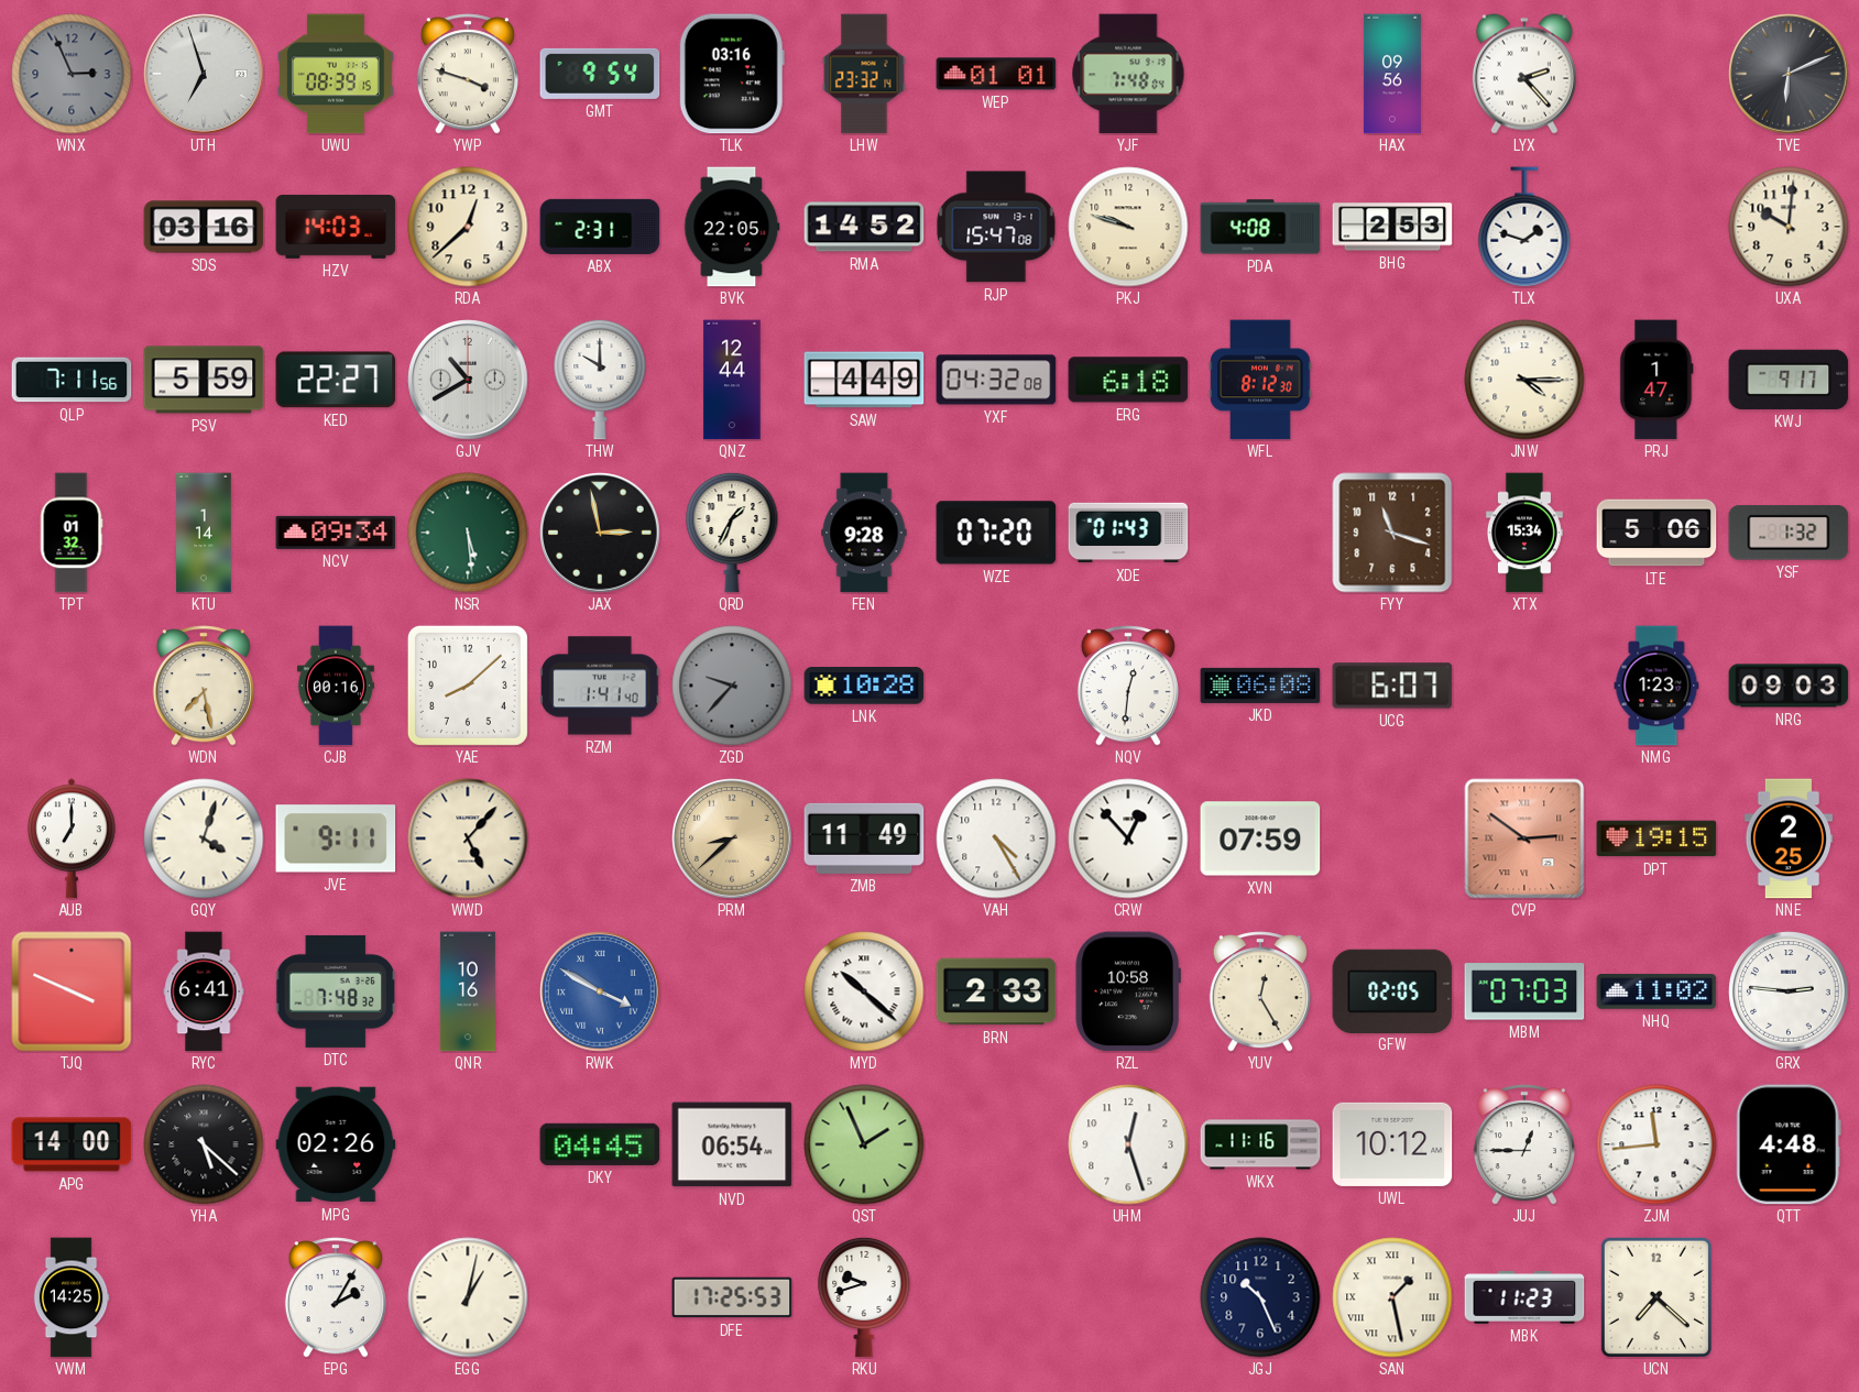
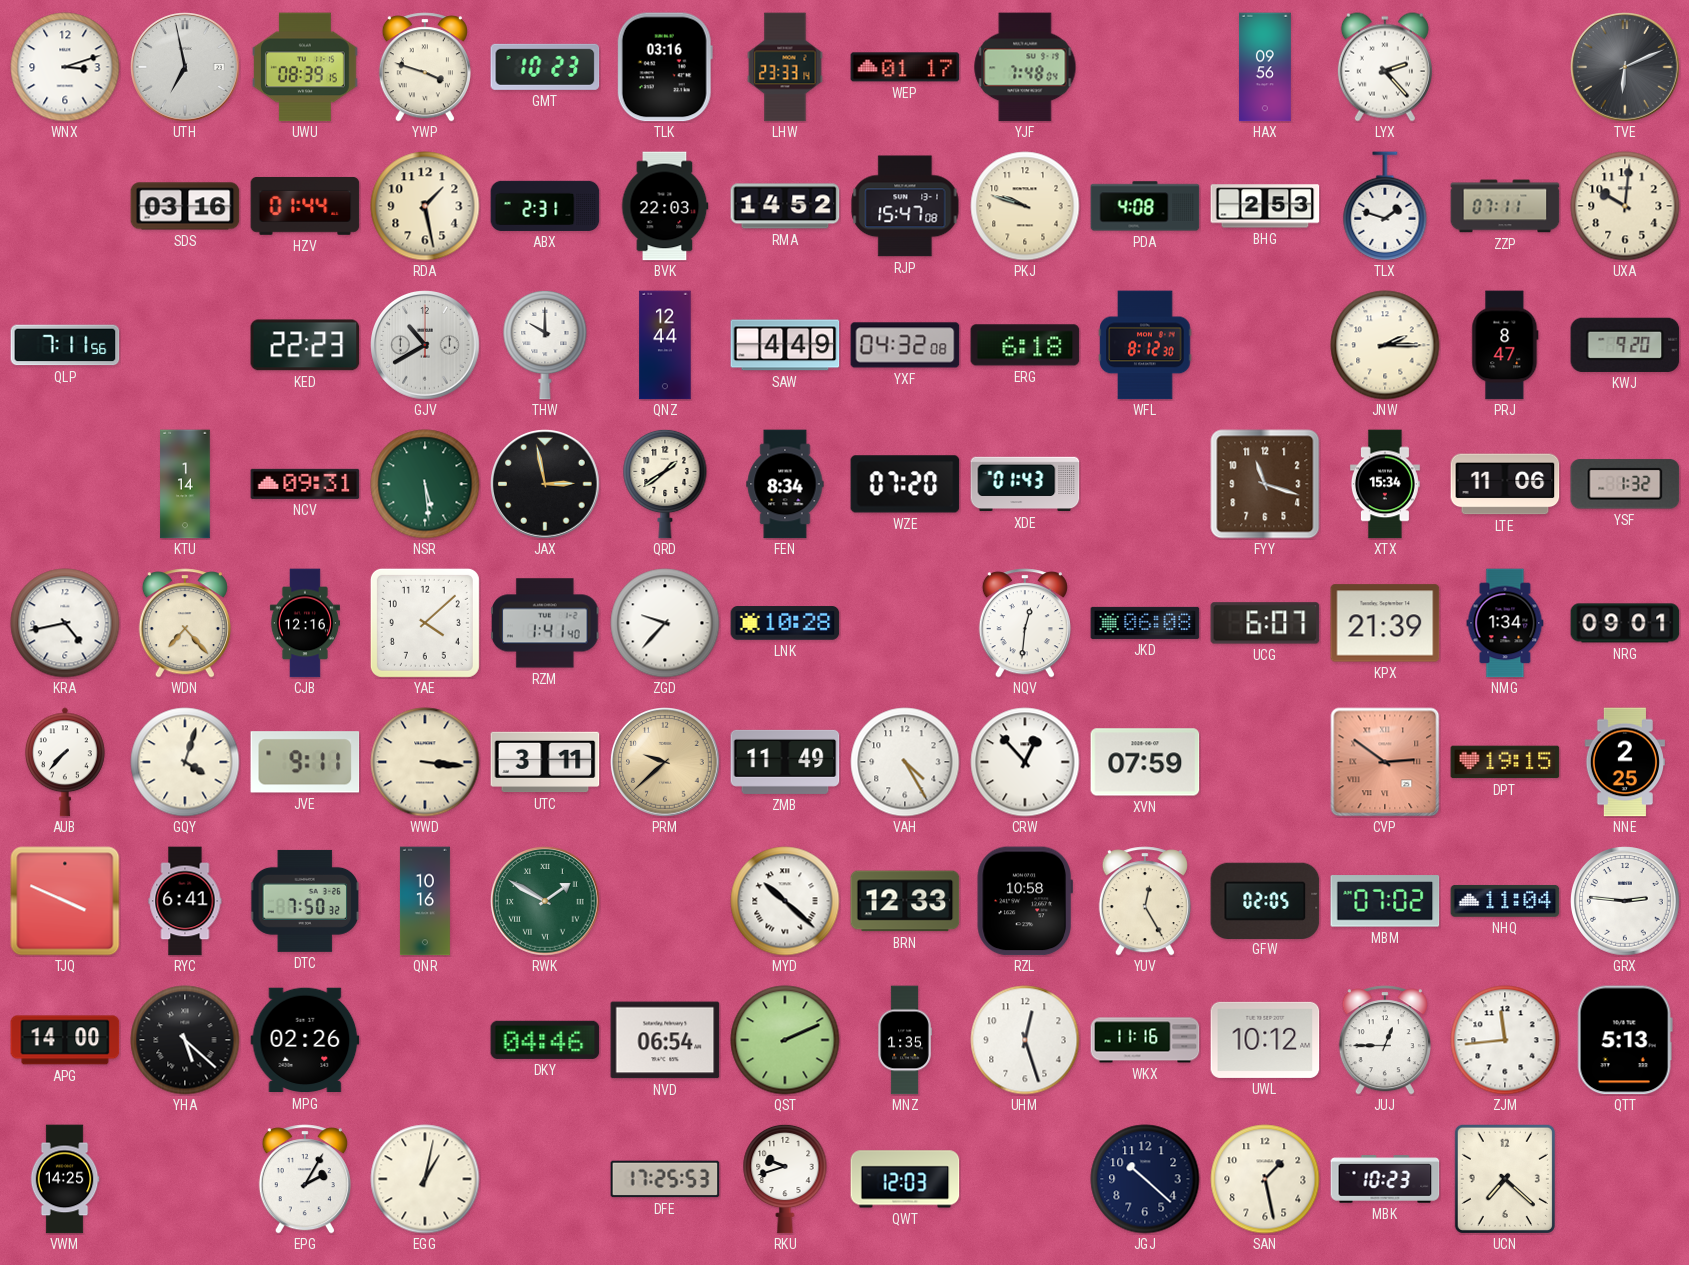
WNX: 2:56 -> 3:12 (65, 67)
WNX dial: grey -> white (65, 67)
UTH: 6:57 -> 6:58 (185, 67)
GMT: 9:54 -> 10:23 (545, 67)
LHW: 23:32 -> 23:33 (785, 67)
WEP: 01:01 -> 01:17 (905, 67)
HZV: 14:03 -> 01:44 (305, 206)
RDA: 12:38 -> 1:28 (425, 206)
BVK: 22:05 -> 22:03 (665, 206)
ZZP: none -> 07:11 (1505, 206)
PSV: 5:59 -> none (204, 380)
KED: 22:27 -> 22:23 (305, 345)
JNW: 4:15 -> 2:15 (1385, 345)
PRJ: 1:47 -> 8:47 (1505, 345)
KWJ: 9:17 -> 9:20 (1625, 345)
TPT: 01:32 -> none (72, 533)
NCV: 09:34 -> 09:31 (305, 484)
QRD: 1:34 -> 1:39 (665, 484)
FEN: 9:28 -> 8:34 (785, 484)
LTE: 5:06 -> 11:06 (1505, 484)
KRA: none -> 4:43 (65, 623)
WDN: 7:28 -> 7:23 (185, 623)
CJB: 00:16 -> 12:16 (305, 623)
YAE: 8:08 -> 4:08 (425, 623)
ZGD dial: grey -> white (665, 623)
KPX: none -> 21:39 (1385, 623)
NMG: 1:23 -> 1:34 (1505, 623)
NRG: 09:03 -> 09:01 (1625, 623)
AUB: 7:00 -> 7:37 (65, 762)
WWD: 5:07 -> 3:16 (425, 762)
UTC: none -> 3:11 (545, 762)
PRM: 8:38 -> 9:38 (665, 762)
DTC: 7:48 -> 7:50 (305, 901)
RWK: 3:50 -> 1:50 (545, 901)
RWK dial: blue -> green (545, 901)
BRN: 2:33 -> 12:33 (905, 901)
MBM: 07:03 -> 07:02 (1385, 901)
NHQ: 11:02 -> 11:04 (1505, 901)
DKY: 04:45 -> 04:46 (545, 1040)
QST: 1:56 -> 2:11 (785, 1040)
MNZ: none -> 1:35 (905, 1040)
QTT: 4:48 -> 5:13 (1625, 1040)
QWT: none -> 12:03 (905, 1179)
JGJ: 10:26 -> 10:22 (1145, 1179)
SAN numerals: Roman -> Arabic (1265, 1179)
MBK: 11:23 -> 10:23 (1385, 1179)
